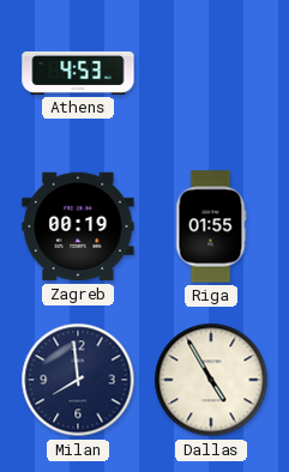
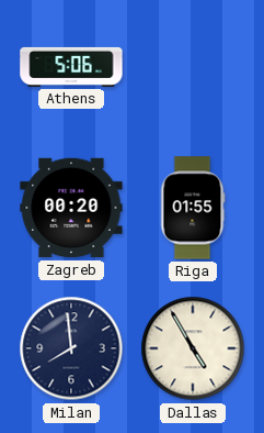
Athens: 4:53 -> 5:06 (71, 67)
Zagreb: 00:19 -> 00:20 (71, 208)
